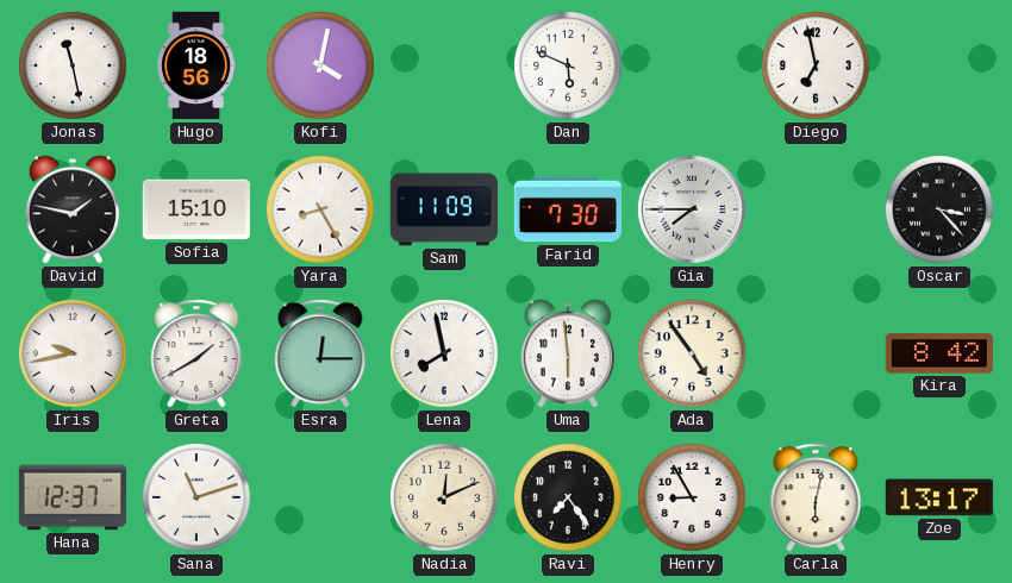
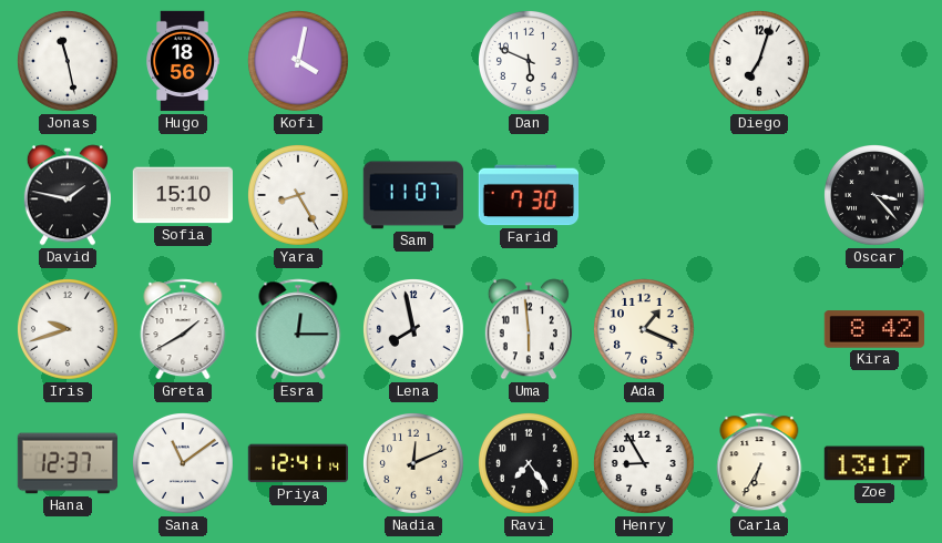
Diego: 6:58 -> 7:03 (760, 62)
Sam: 11:09 -> 11:07 (412, 195)
Gia: 7:45 -> none (692, 209)
Iris: 9:43 -> 9:42 (69, 330)
Ada: 4:54 -> 1:19 (645, 330)
Sana: 11:12 -> 11:09 (184, 464)
Priya: none -> 12:41 (298, 463)
Carla: 6:02 -> 6:35 (759, 463)
